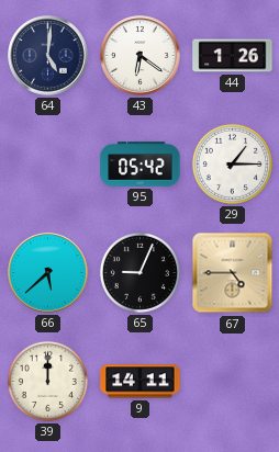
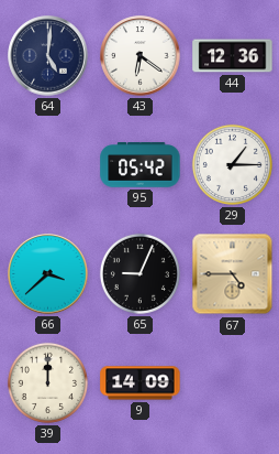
44: 1:26 -> 12:36 (233, 56)
66: 5:38 -> 3:38 (48, 274)
9: 14:11 -> 14:09 (141, 383)
